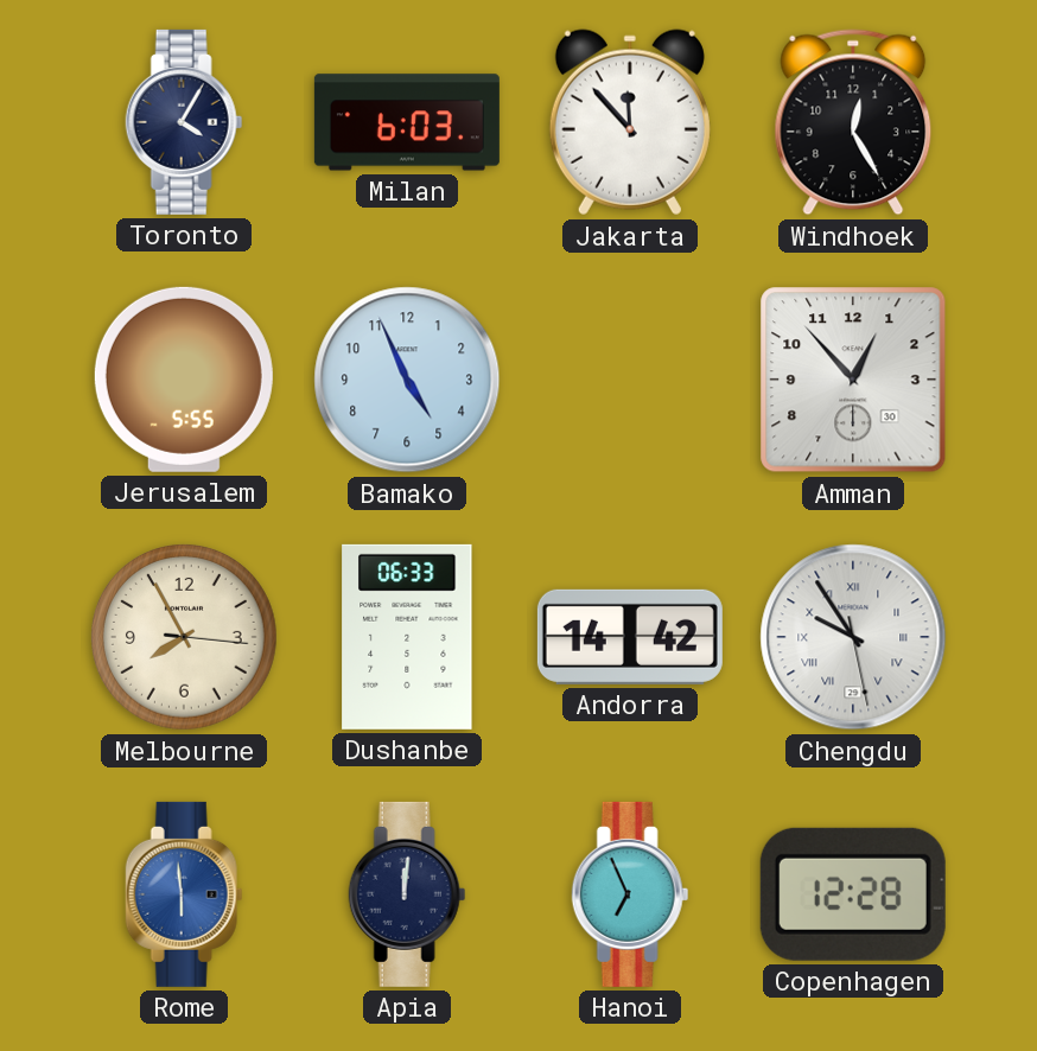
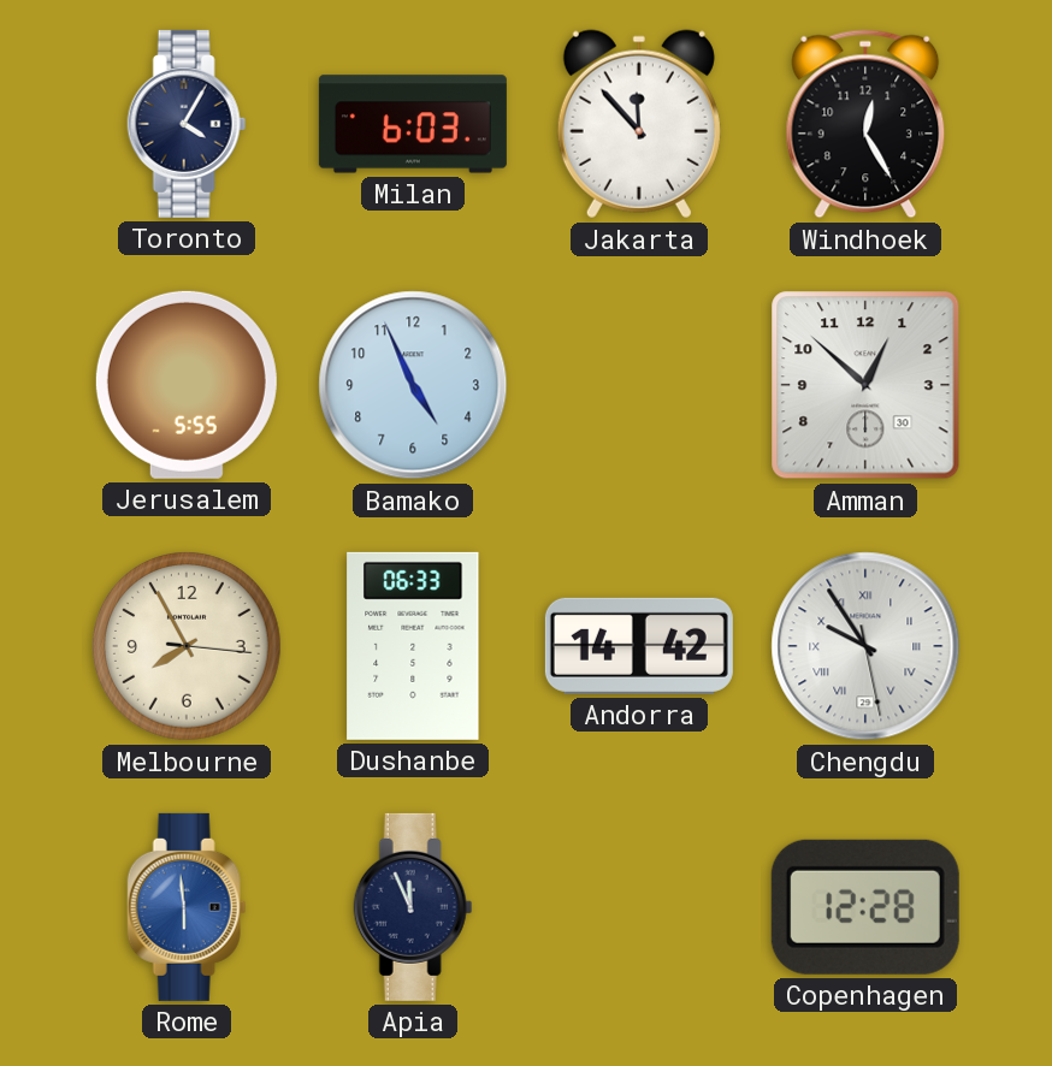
Amman: 12:53 -> 12:52 (865, 385)
Apia: 12:01 -> 11:56 (413, 907)
Hanoi: 6:56 -> none (630, 894)
